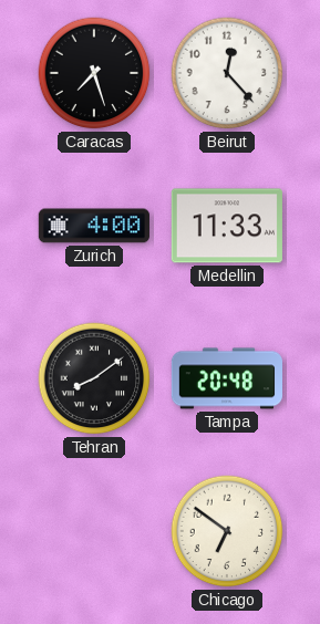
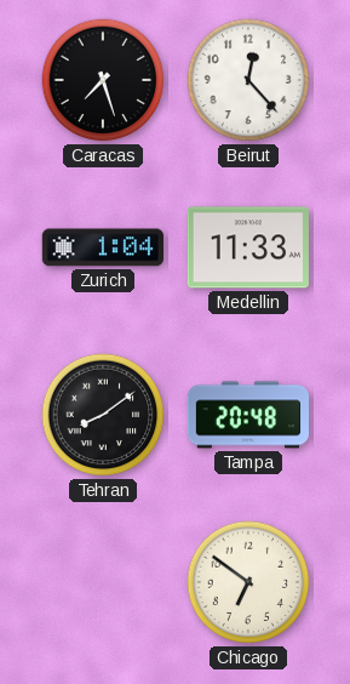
Zurich: 4:00 -> 1:04 (103, 247)
